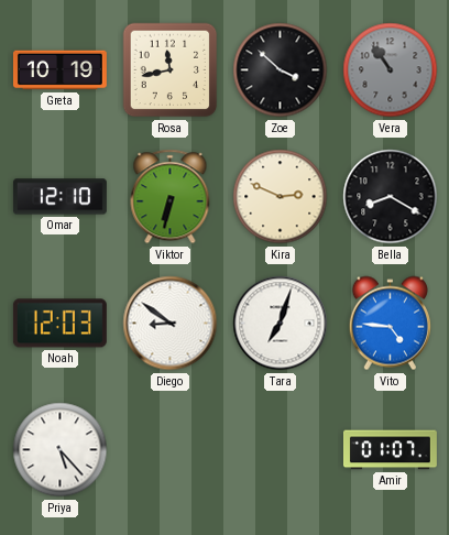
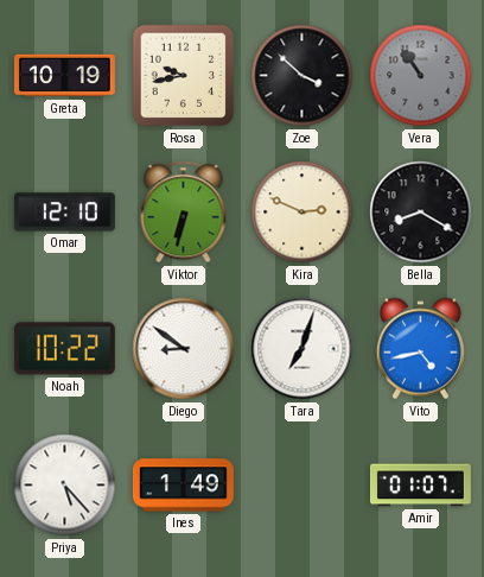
Rosa: 11:43 -> 9:43 (184, 76)
Noah: 12:03 -> 10:22 (64, 349)
Vito: 4:46 -> 4:43 (420, 349)
Ines: none -> 1:49 (183, 486)
